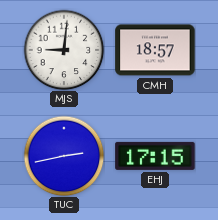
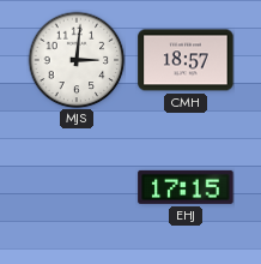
MJS: 9:01 -> 3:01 (77, 60)
TUC: 2:43 -> none (64, 156)
